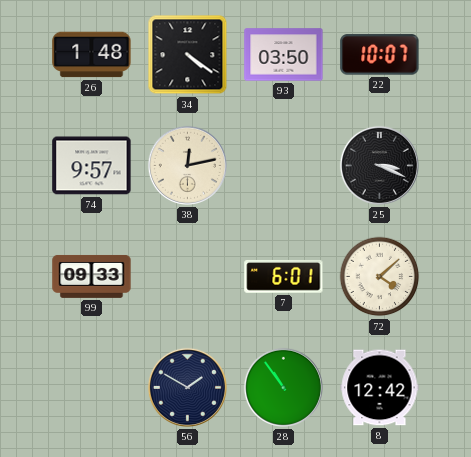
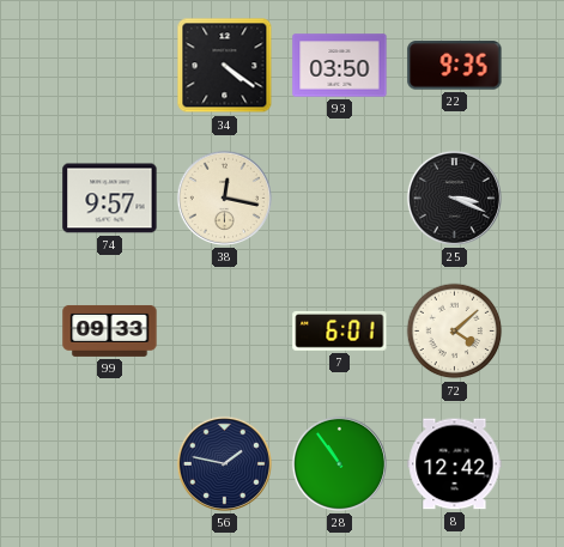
26: 1:48 -> none (92, 55)
22: 10:07 -> 9:35 (455, 66)
38: 12:13 -> 12:17 (224, 197)
56: 1:50 -> 1:47 (224, 463)
